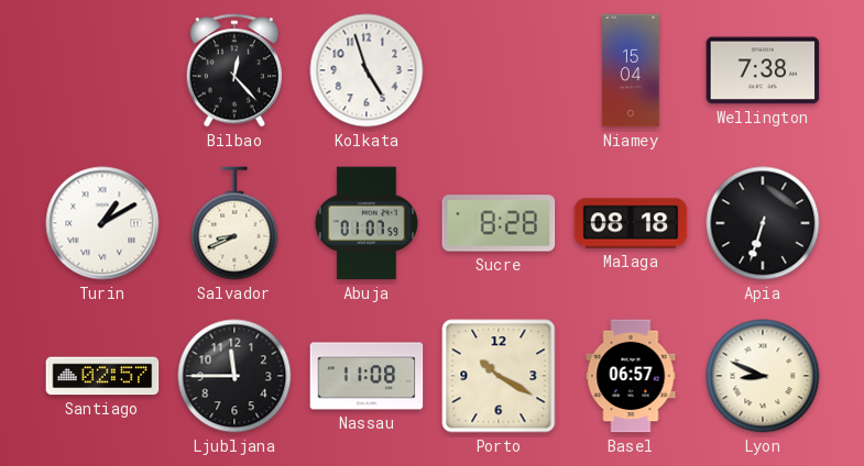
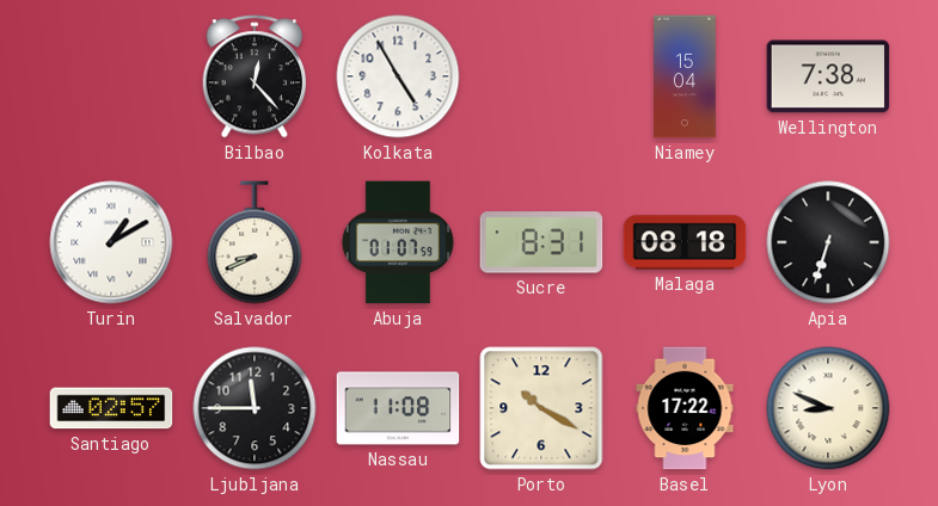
Kolkata: 4:57 -> 4:55 (398, 76)
Sucre: 8:28 -> 8:31 (541, 242)
Basel: 06:57 -> 17:22 (685, 408)
